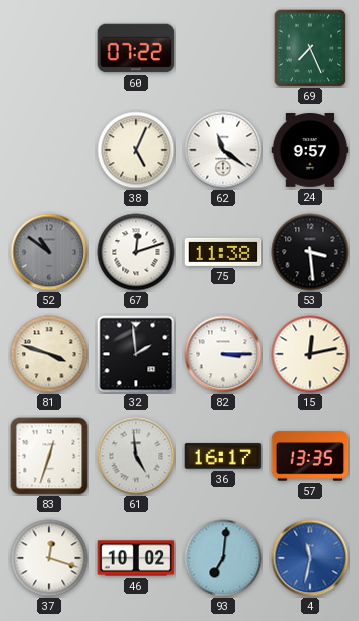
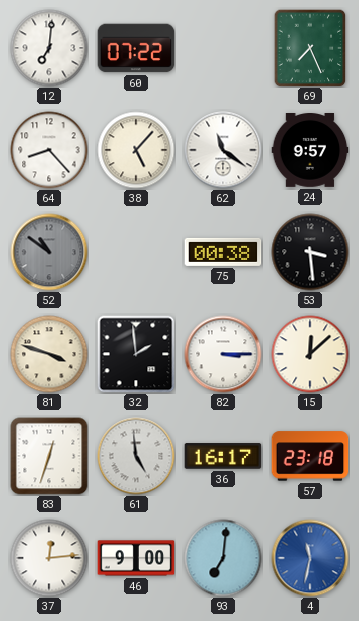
12: none -> 7:01 (49, 48)
64: none -> 8:23 (49, 150)
38: 5:04 -> 5:07 (136, 150)
67: 12:12 -> none (136, 252)
75: 11:38 -> 00:38 (223, 252)
15: 12:13 -> 12:08 (310, 354)
57: 13:35 -> 23:18 (310, 456)
37: 12:18 -> 12:14 (49, 558)
46: 10:02 -> 9:00 (136, 558)
